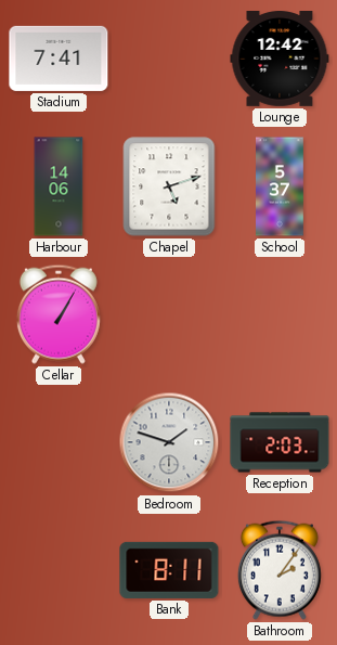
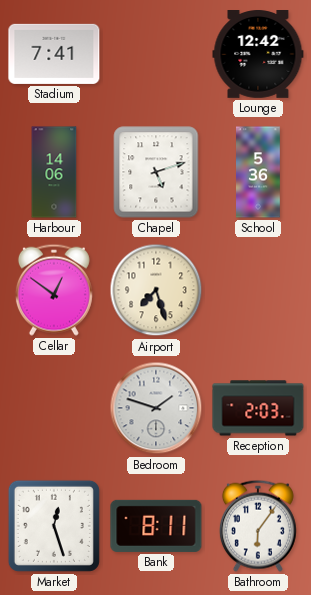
School: 5:37 -> 5:36 (258, 172)
Cellar: 1:05 -> 12:51 (54, 290)
Airport: none -> 7:27 (156, 290)
Market: none -> 12:27 (54, 526)
Bathroom: 2:06 -> 6:06 (258, 526)
